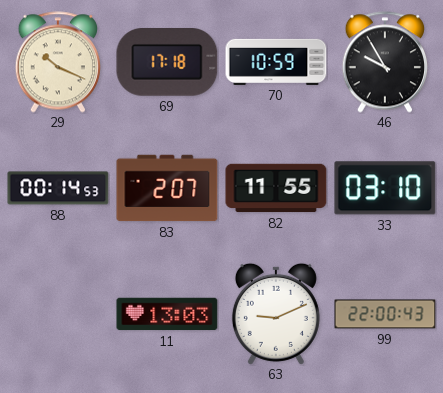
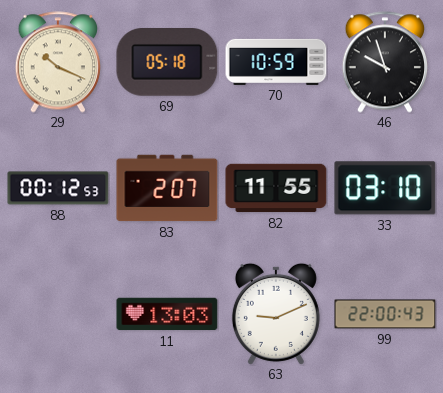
69: 17:18 -> 05:18 (167, 63)
46: 9:55 -> 9:57 (384, 62)
88: 00:14 -> 00:12 (58, 188)
